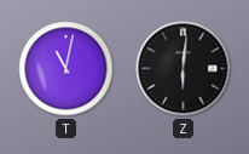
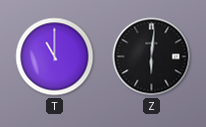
T: 11:02 -> 11:00 (55, 57)
